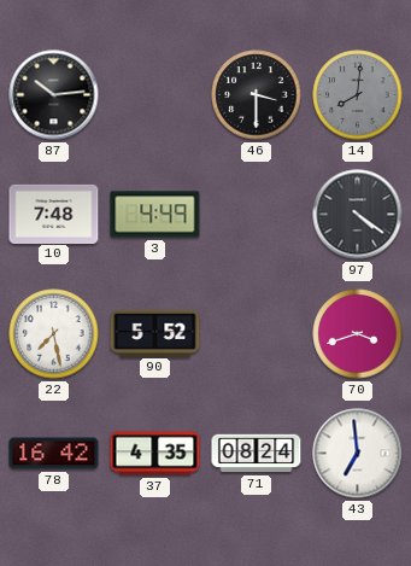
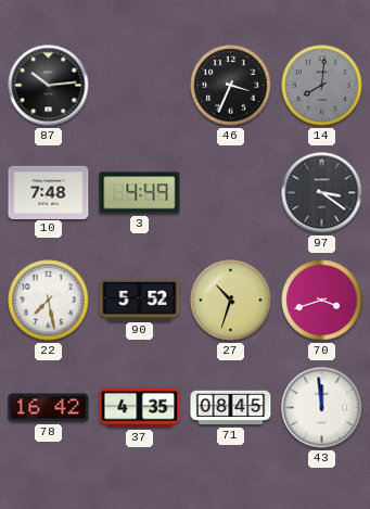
46: 3:30 -> 3:34 (231, 86)
97: 4:21 -> 3:21 (322, 193)
27: none -> 10:33 (231, 301)
71: 08:24 -> 08:45 (231, 408)
43: 6:59 -> 11:59 (322, 408)
